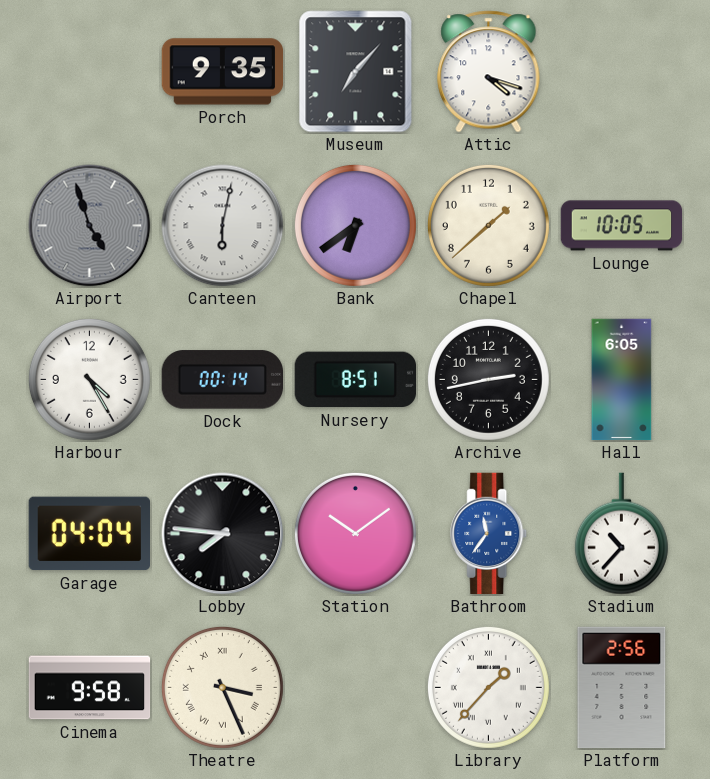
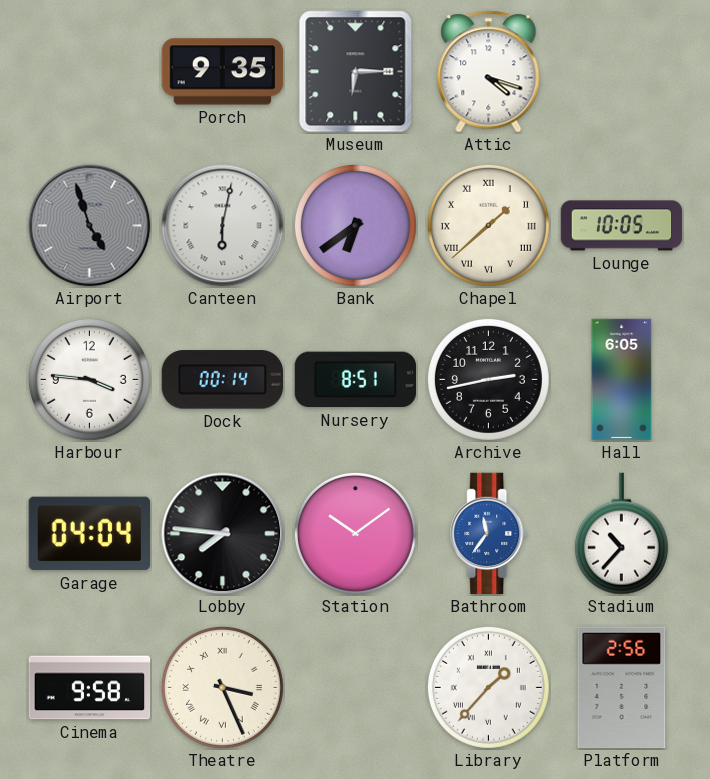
Museum: 7:07 -> 6:15 (356, 72)
Chapel numerals: Arabic -> Roman (488, 225)
Harbour: 4:25 -> 3:46 (89, 379)
